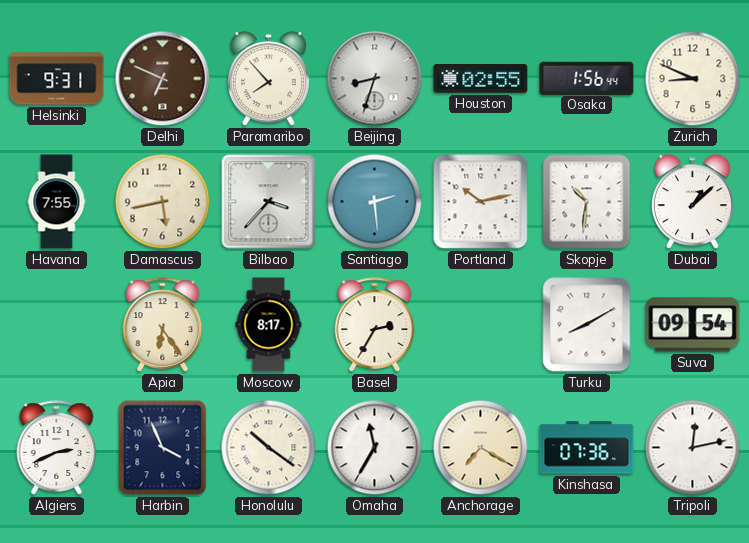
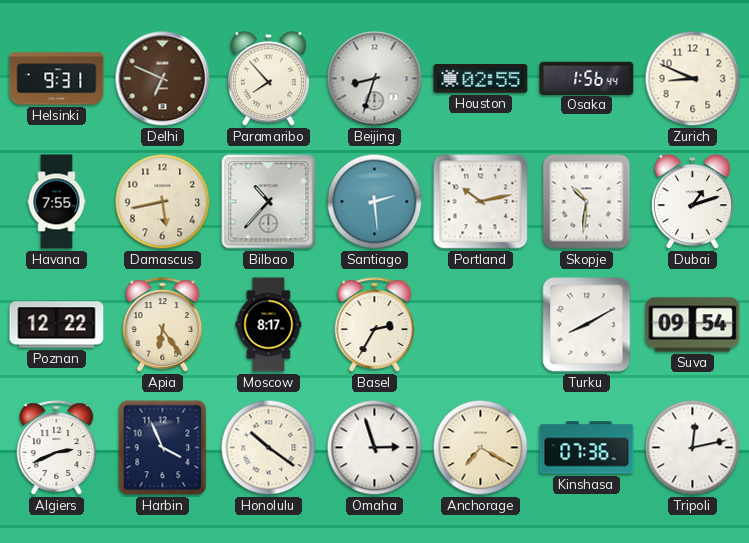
Bilbao: 3:37 -> 10:37 (269, 202)
Dubai: 1:08 -> 1:12 (692, 202)
Poznan: none -> 12:22 (57, 325)
Omaha: 11:35 -> 2:57 (375, 448)
